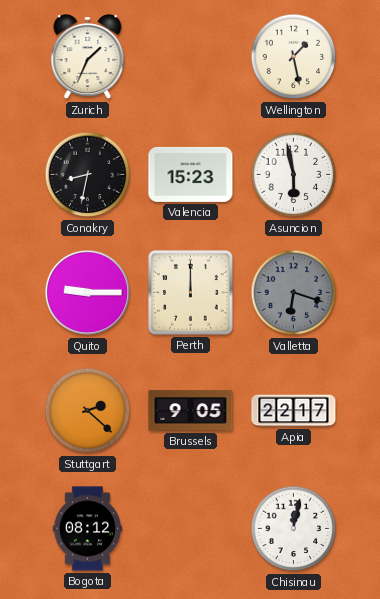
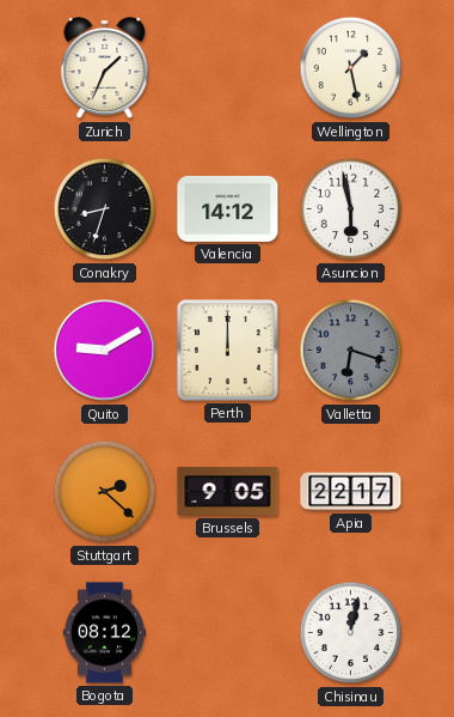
Conakry: 8:32 -> 8:33 (105, 209)
Valencia: 15:23 -> 14:12 (228, 208)
Quito: 9:15 -> 9:10 (105, 351)
